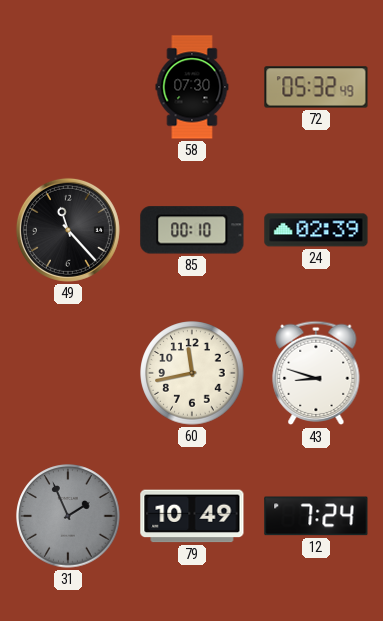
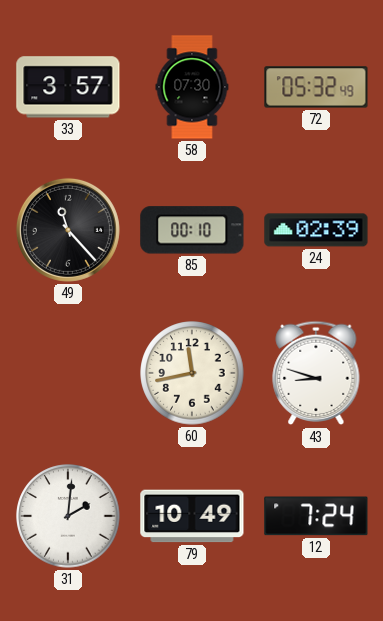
33: none -> 3:57 (68, 87)
31: 1:56 -> 2:01 (68, 516)
31 dial: grey -> white (68, 516)
